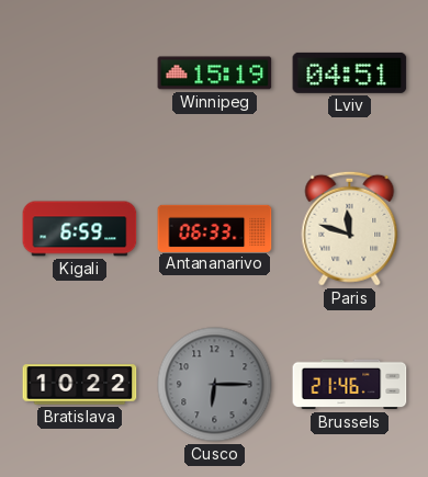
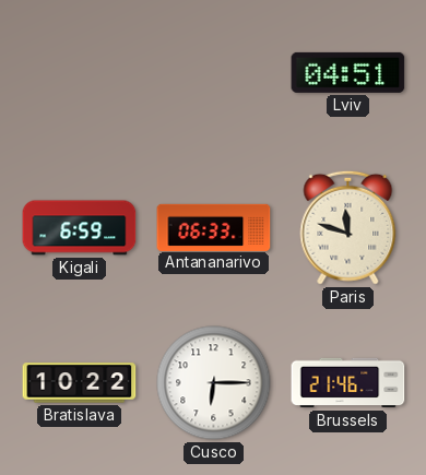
Winnipeg: 15:19 -> none (215, 73)
Cusco dial: grey -> white (214, 383)
